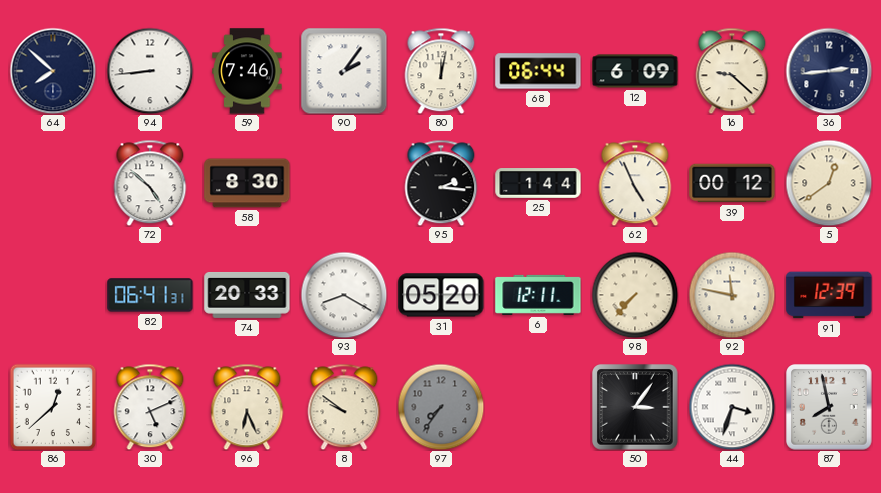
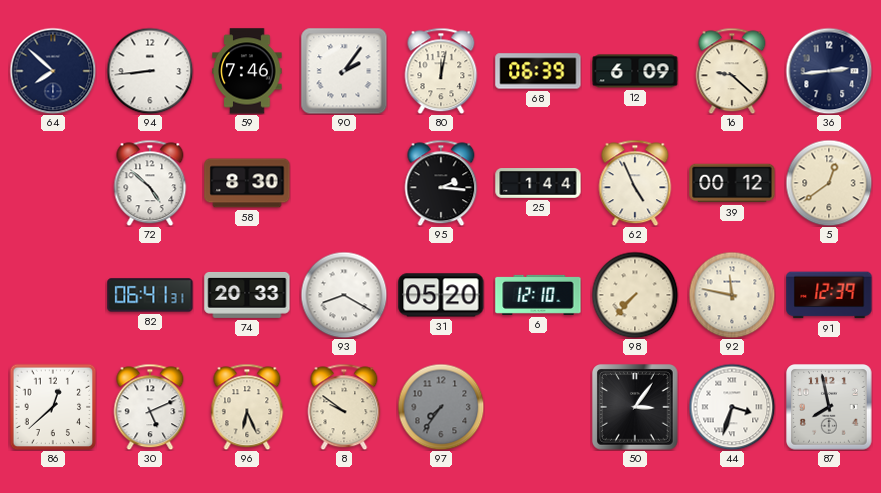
68: 06:44 -> 06:39 (538, 71)
6: 12:11 -> 12:10 (538, 295)
